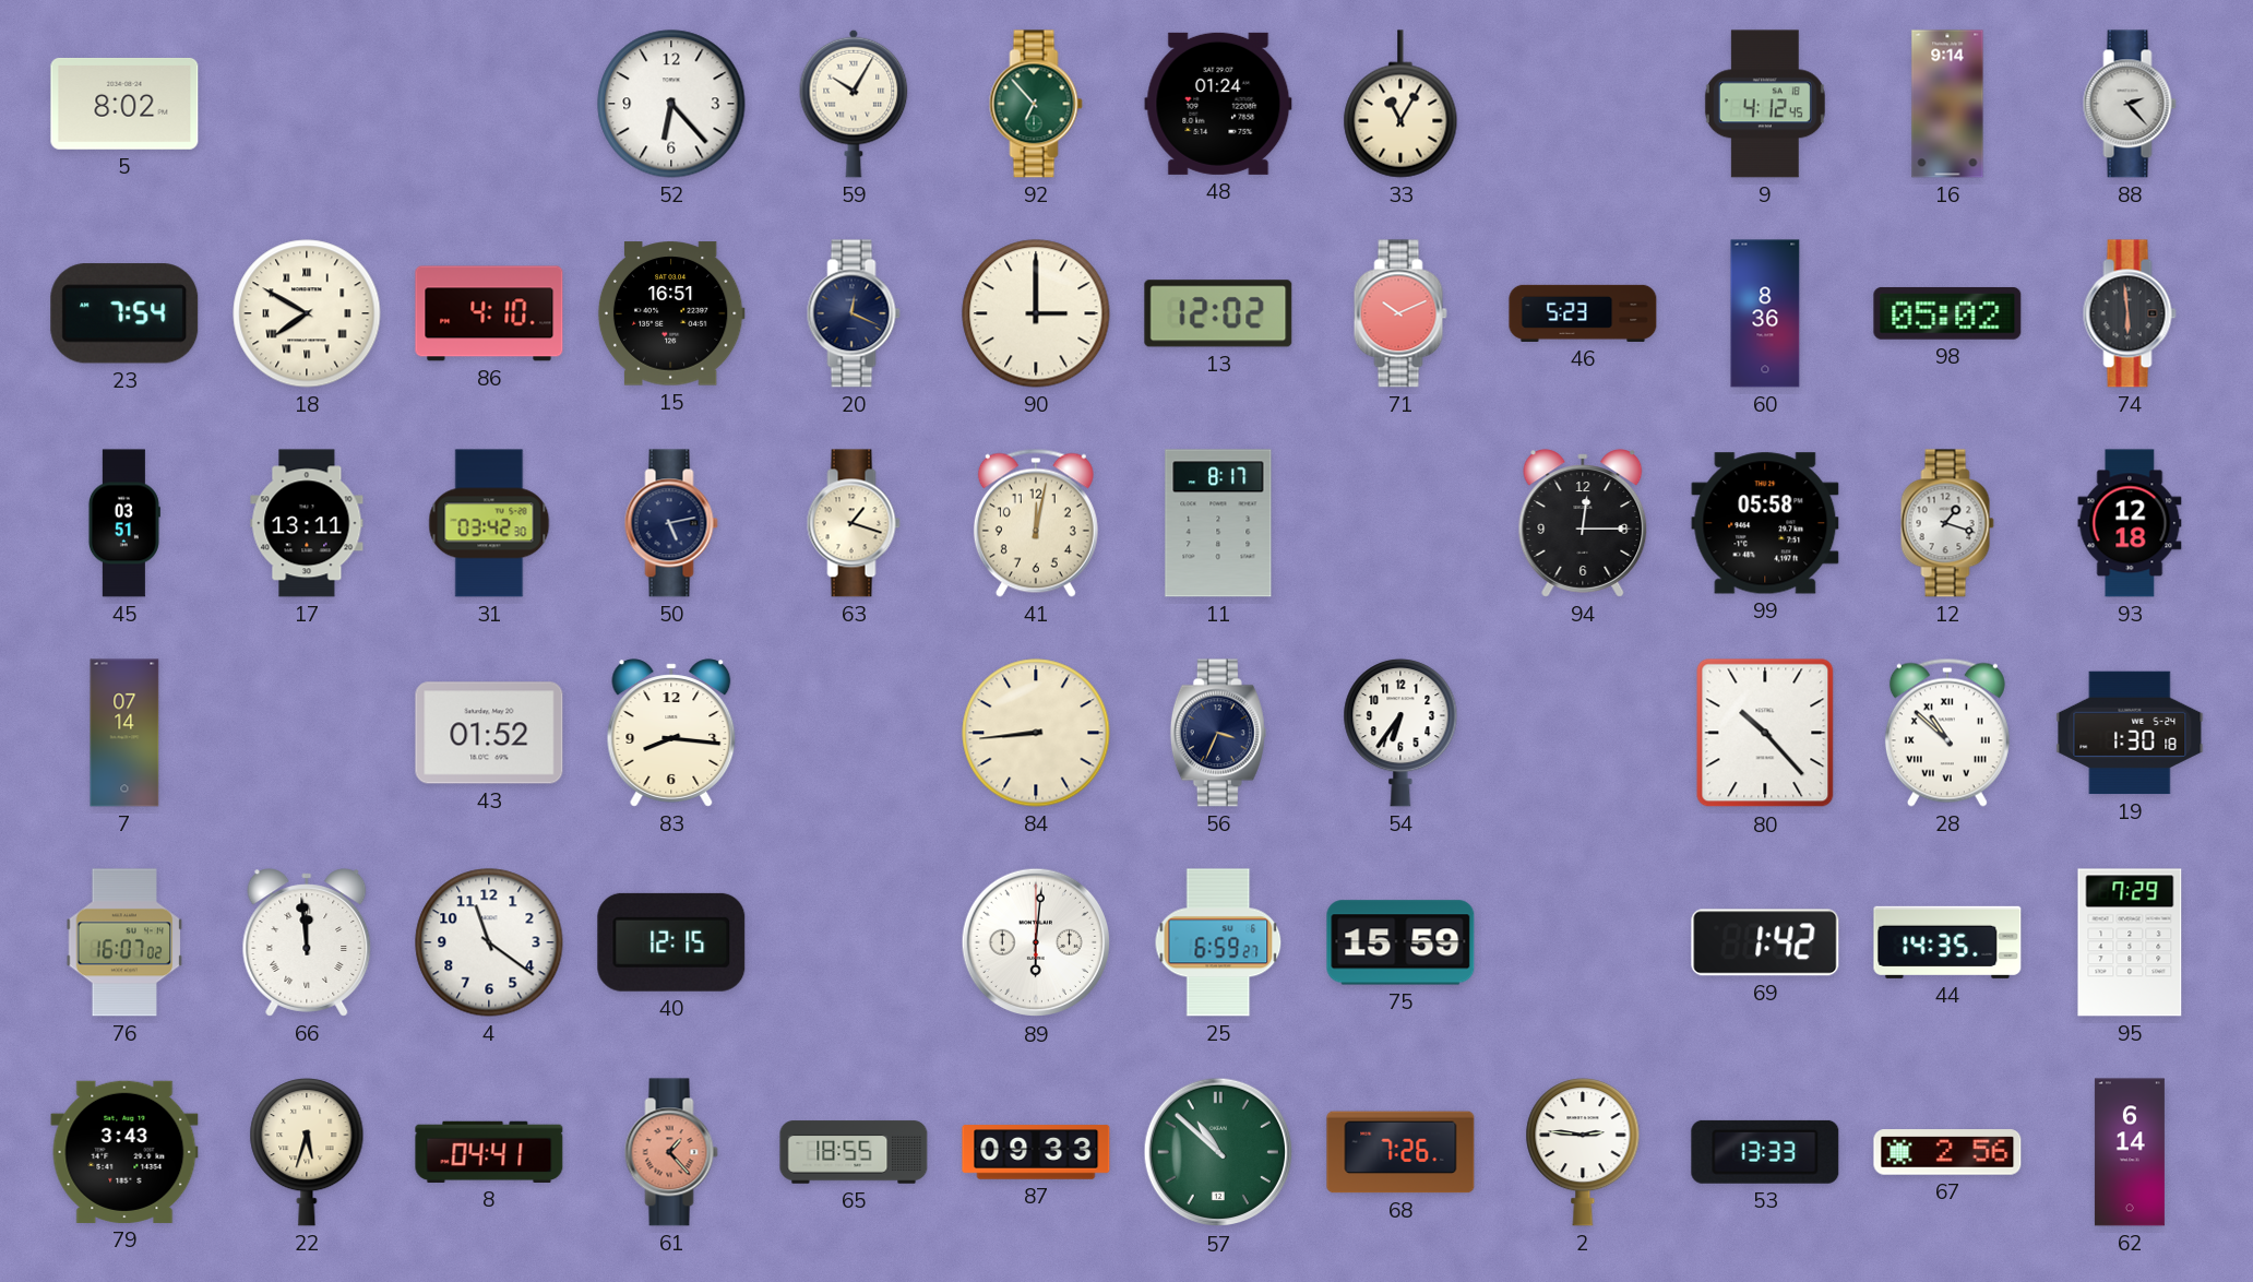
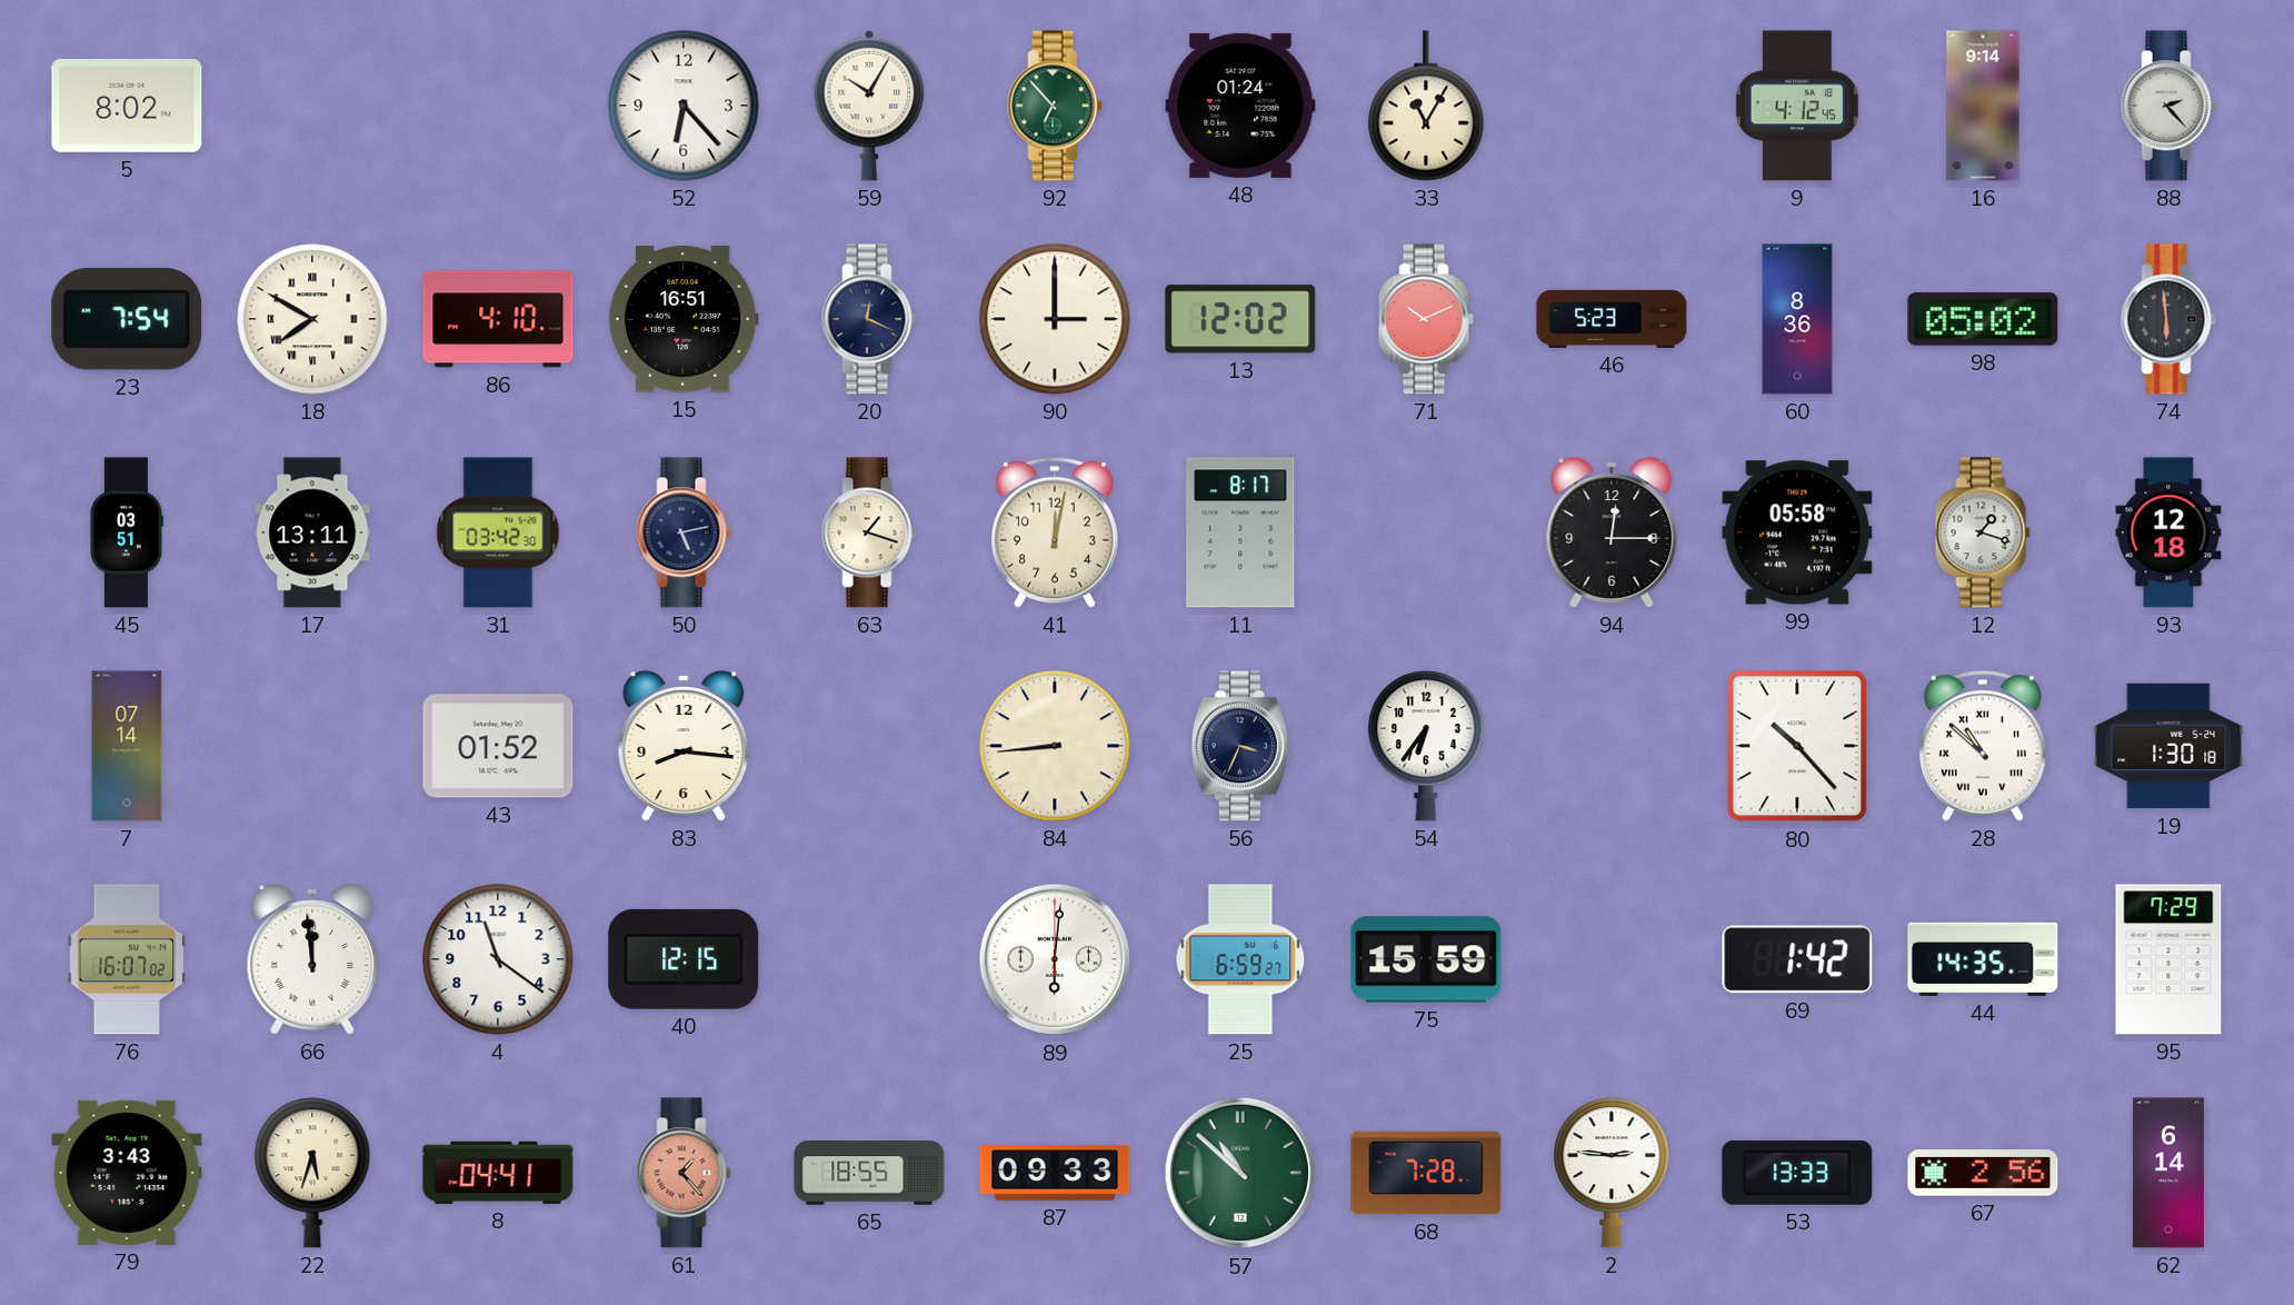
68: 7:26 -> 7:28 (1426, 1173)
